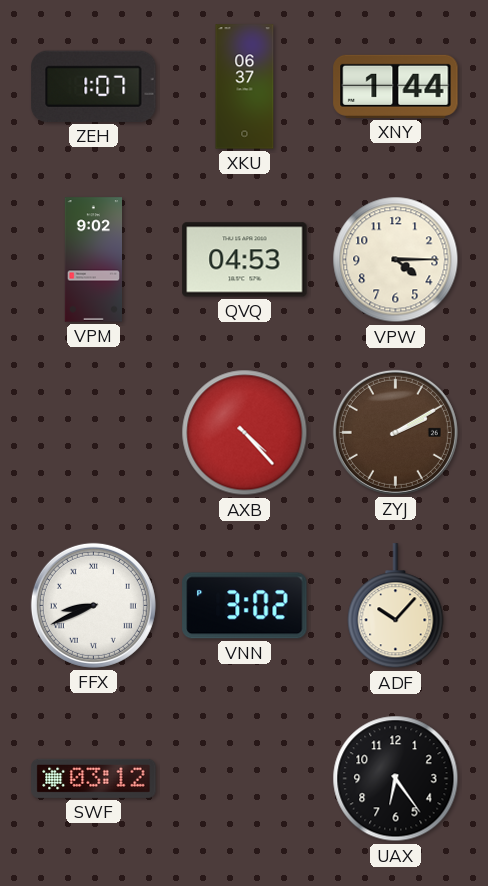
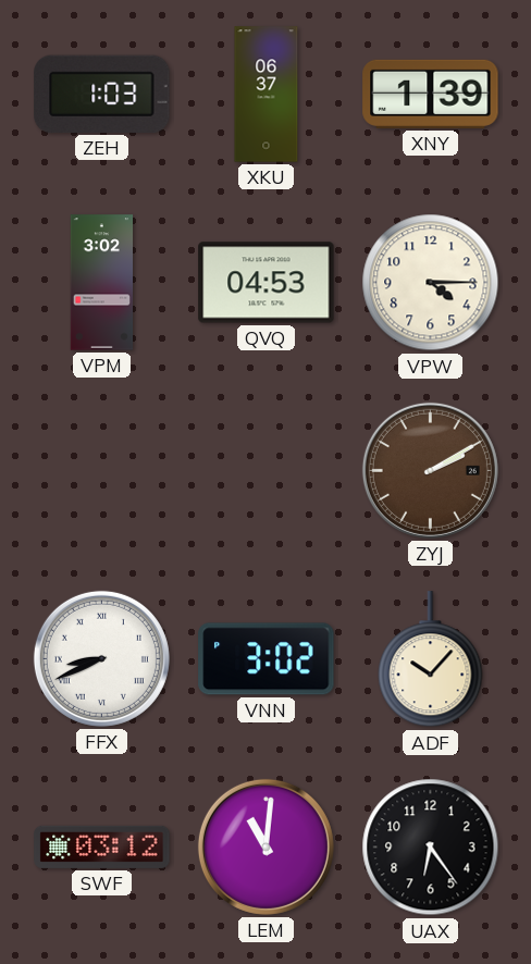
ZEH: 1:07 -> 1:03 (102, 94)
XNY: 1:44 -> 1:39 (431, 94)
VPM: 9:02 -> 3:02 (101, 283)
AXB: 4:23 -> none (245, 433)
LEM: none -> 11:01 (265, 846)
